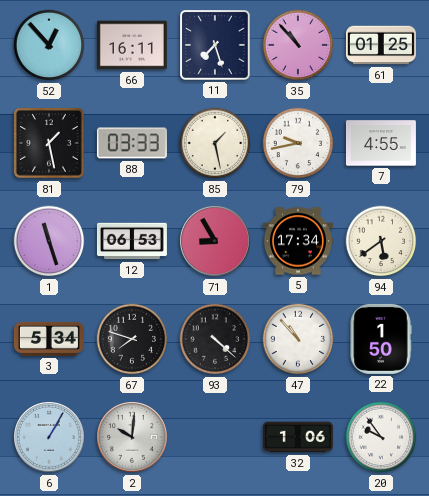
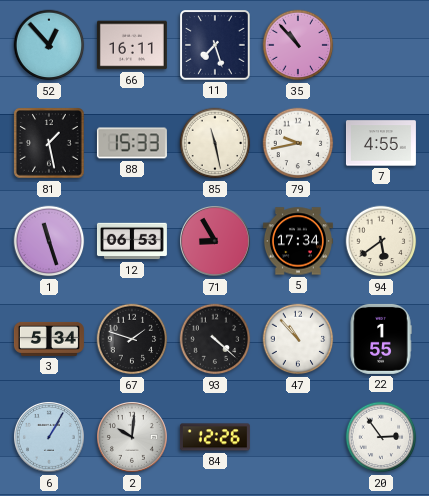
61: 01:25 -> none (381, 45)
88: 03:33 -> 15:33 (132, 143)
85: 1:28 -> 11:28 (215, 143)
67: 7:48 -> 1:48 (132, 339)
22: 1:50 -> 1:55 (381, 339)
84: none -> 12:26 (215, 437)
32: 1:06 -> none (298, 437)
20: 9:54 -> 2:54 (381, 437)
